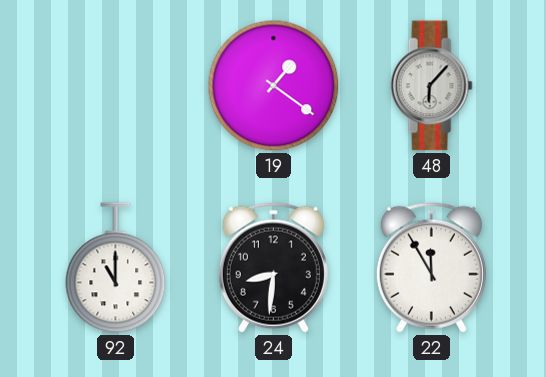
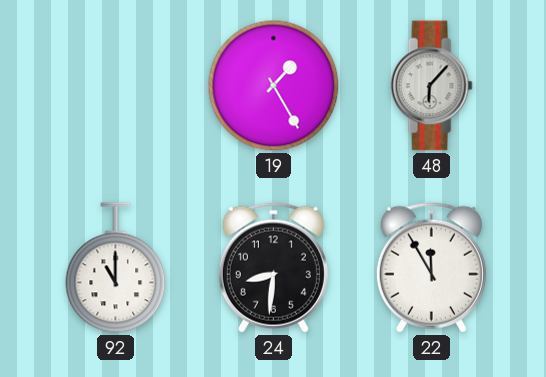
19: 1:21 -> 1:25 (274, 86)
